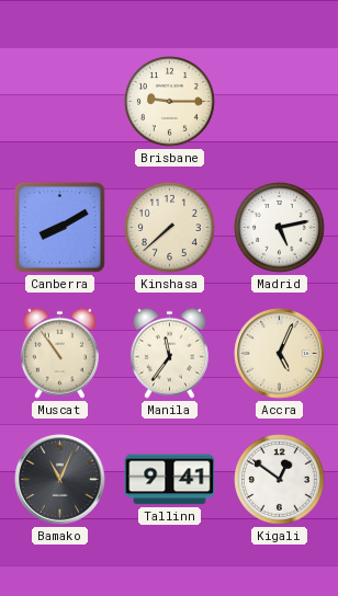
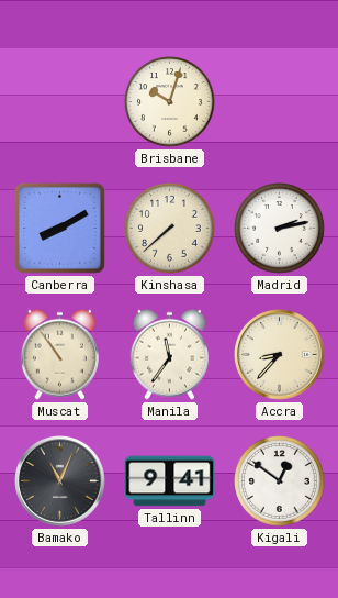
Brisbane: 9:15 -> 10:03 (170, 102)
Madrid: 5:13 -> 2:13 (280, 229)
Accra: 5:04 -> 8:37 (280, 355)
